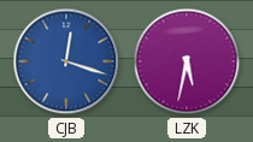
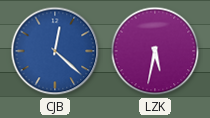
CJB: 12:18 -> 12:22 (55, 51)
